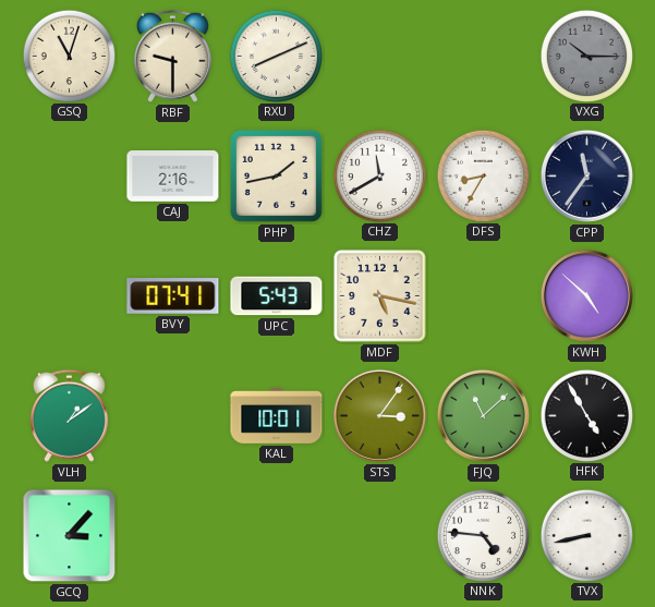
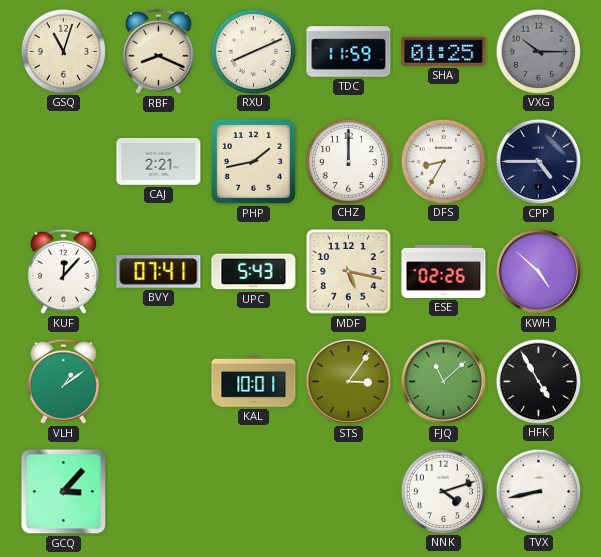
RBF: 9:30 -> 8:19 (158, 51)
TDC: none -> 11:59 (349, 52)
SHA: none -> 01:25 (444, 51)
CAJ: 2:16 -> 2:21 (159, 162)
CHZ: 11:40 -> 12:00 (348, 161)
CPP: 11:36 -> 4:45 (538, 161)
KUF: none -> 12:07 (63, 271)
ESE: none -> 02:26 (444, 271)
NNK: 4:46 -> 4:12 (443, 491)
